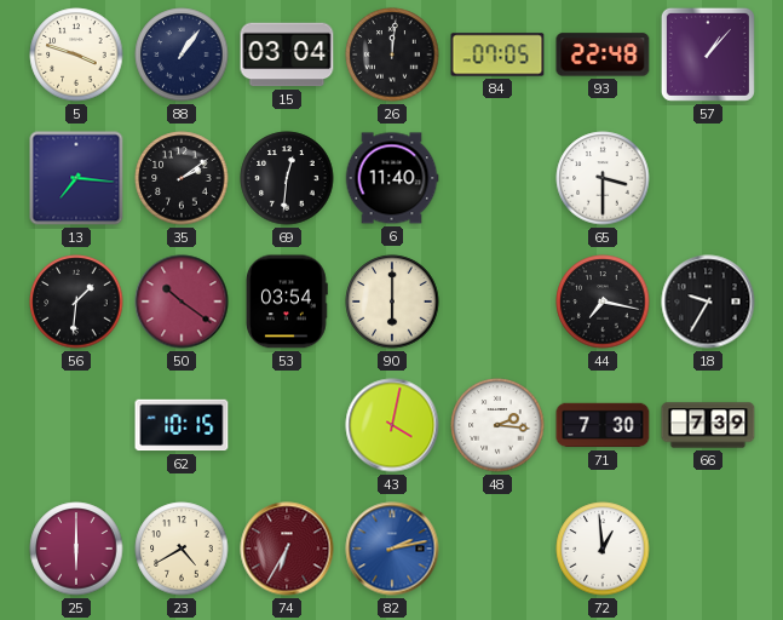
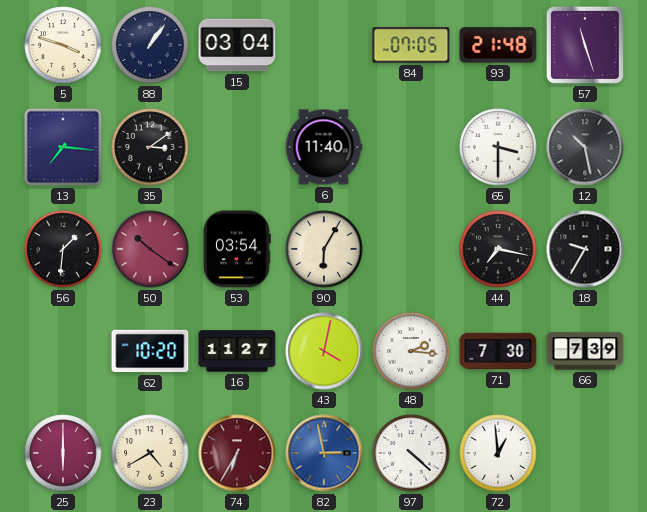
26: 12:01 -> none (392, 54)
93: 22:48 -> 21:48 (498, 45)
57: 1:07 -> 11:27 (585, 45)
35: 2:09 -> 3:09 (150, 147)
69: 12:31 -> none (287, 178)
12: none -> 10:28 (585, 147)
90: 6:00 -> 6:05 (324, 249)
62: 10:15 -> 10:20 (150, 351)
16: none -> 11:27 (237, 351)
82: 2:13 -> 2:58 (324, 453)
97: none -> 4:22 (411, 453)
